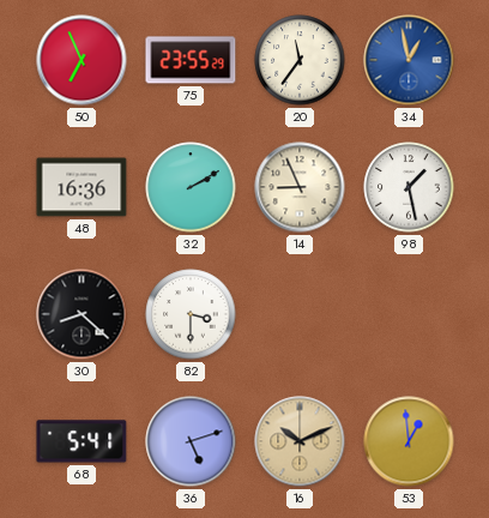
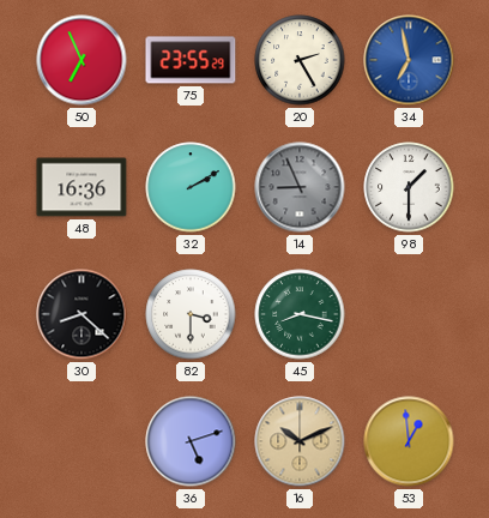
20: 11:36 -> 2:25 (300, 60)
34: 12:58 -> 6:58 (409, 60)
14 dial: cream -> grey (300, 187)
98: 1:28 -> 1:30 (409, 187)
45: none -> 8:17 (300, 314)
68: 5:41 -> none (81, 441)
